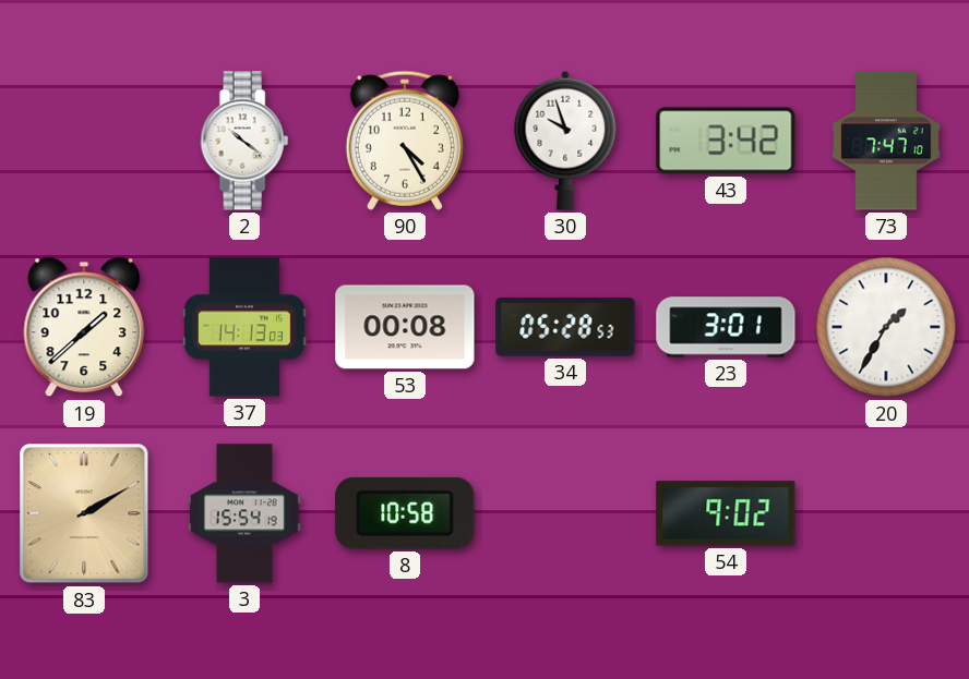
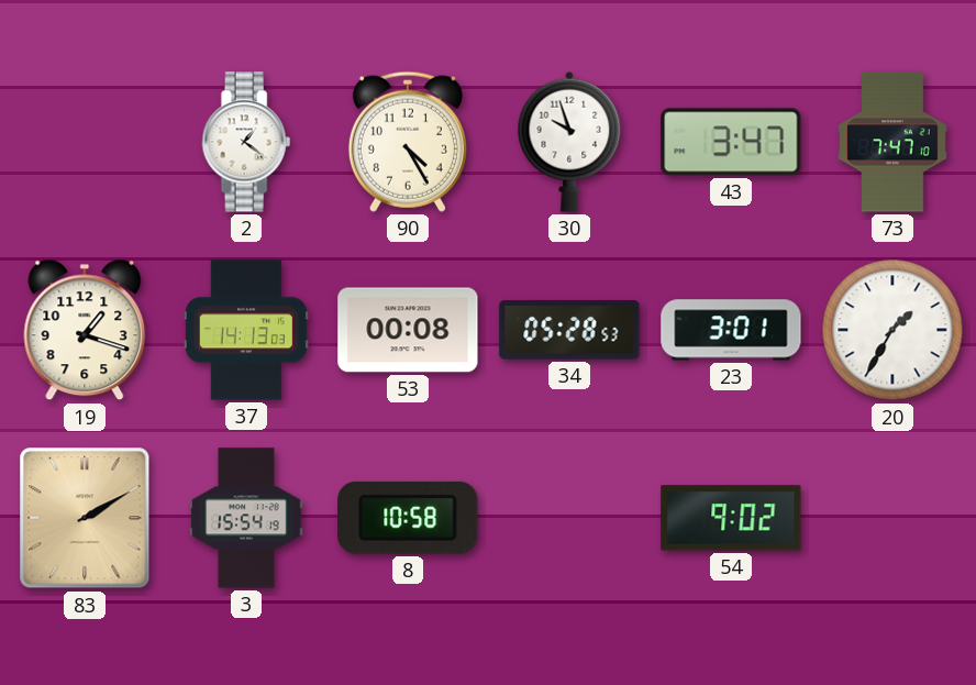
2: 10:21 -> 1:21 (246, 142)
43: 3:42 -> 3:47 (731, 142)
19: 1:38 -> 1:18 (85, 330)
